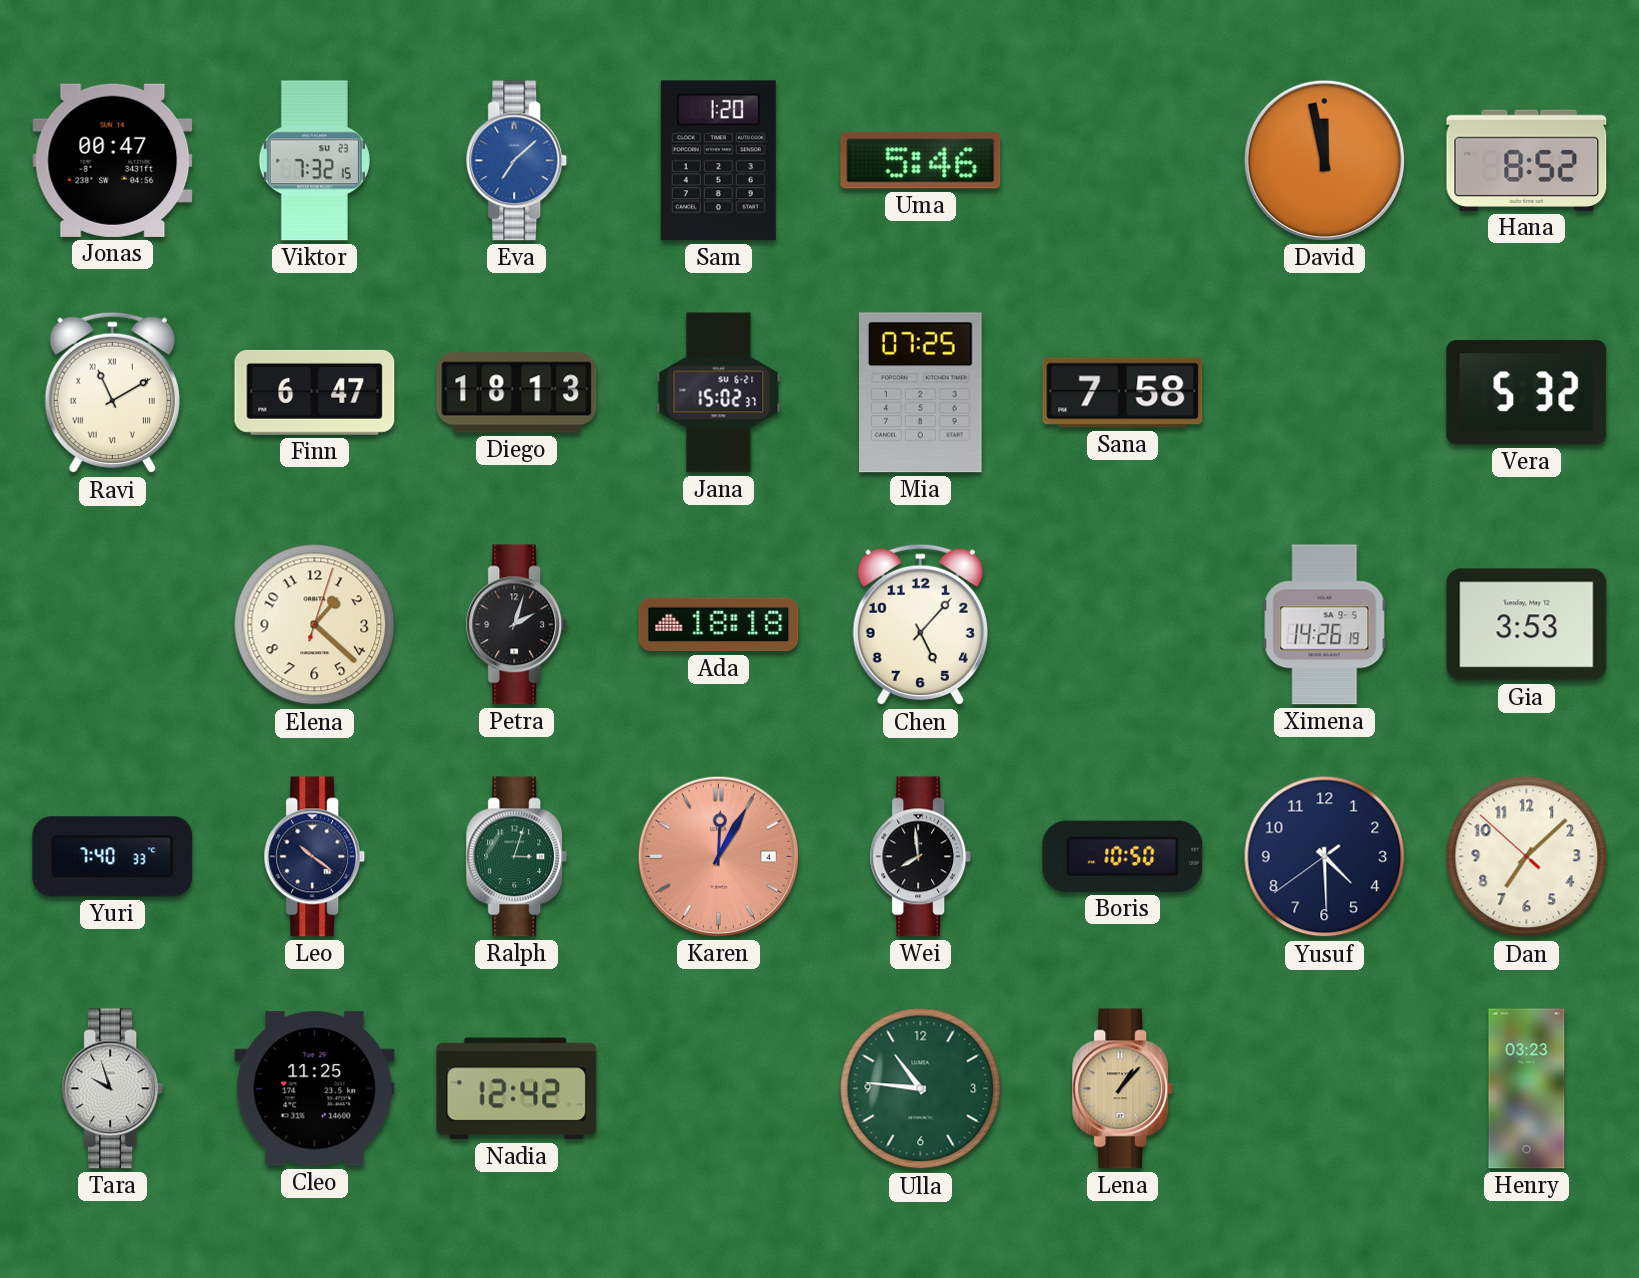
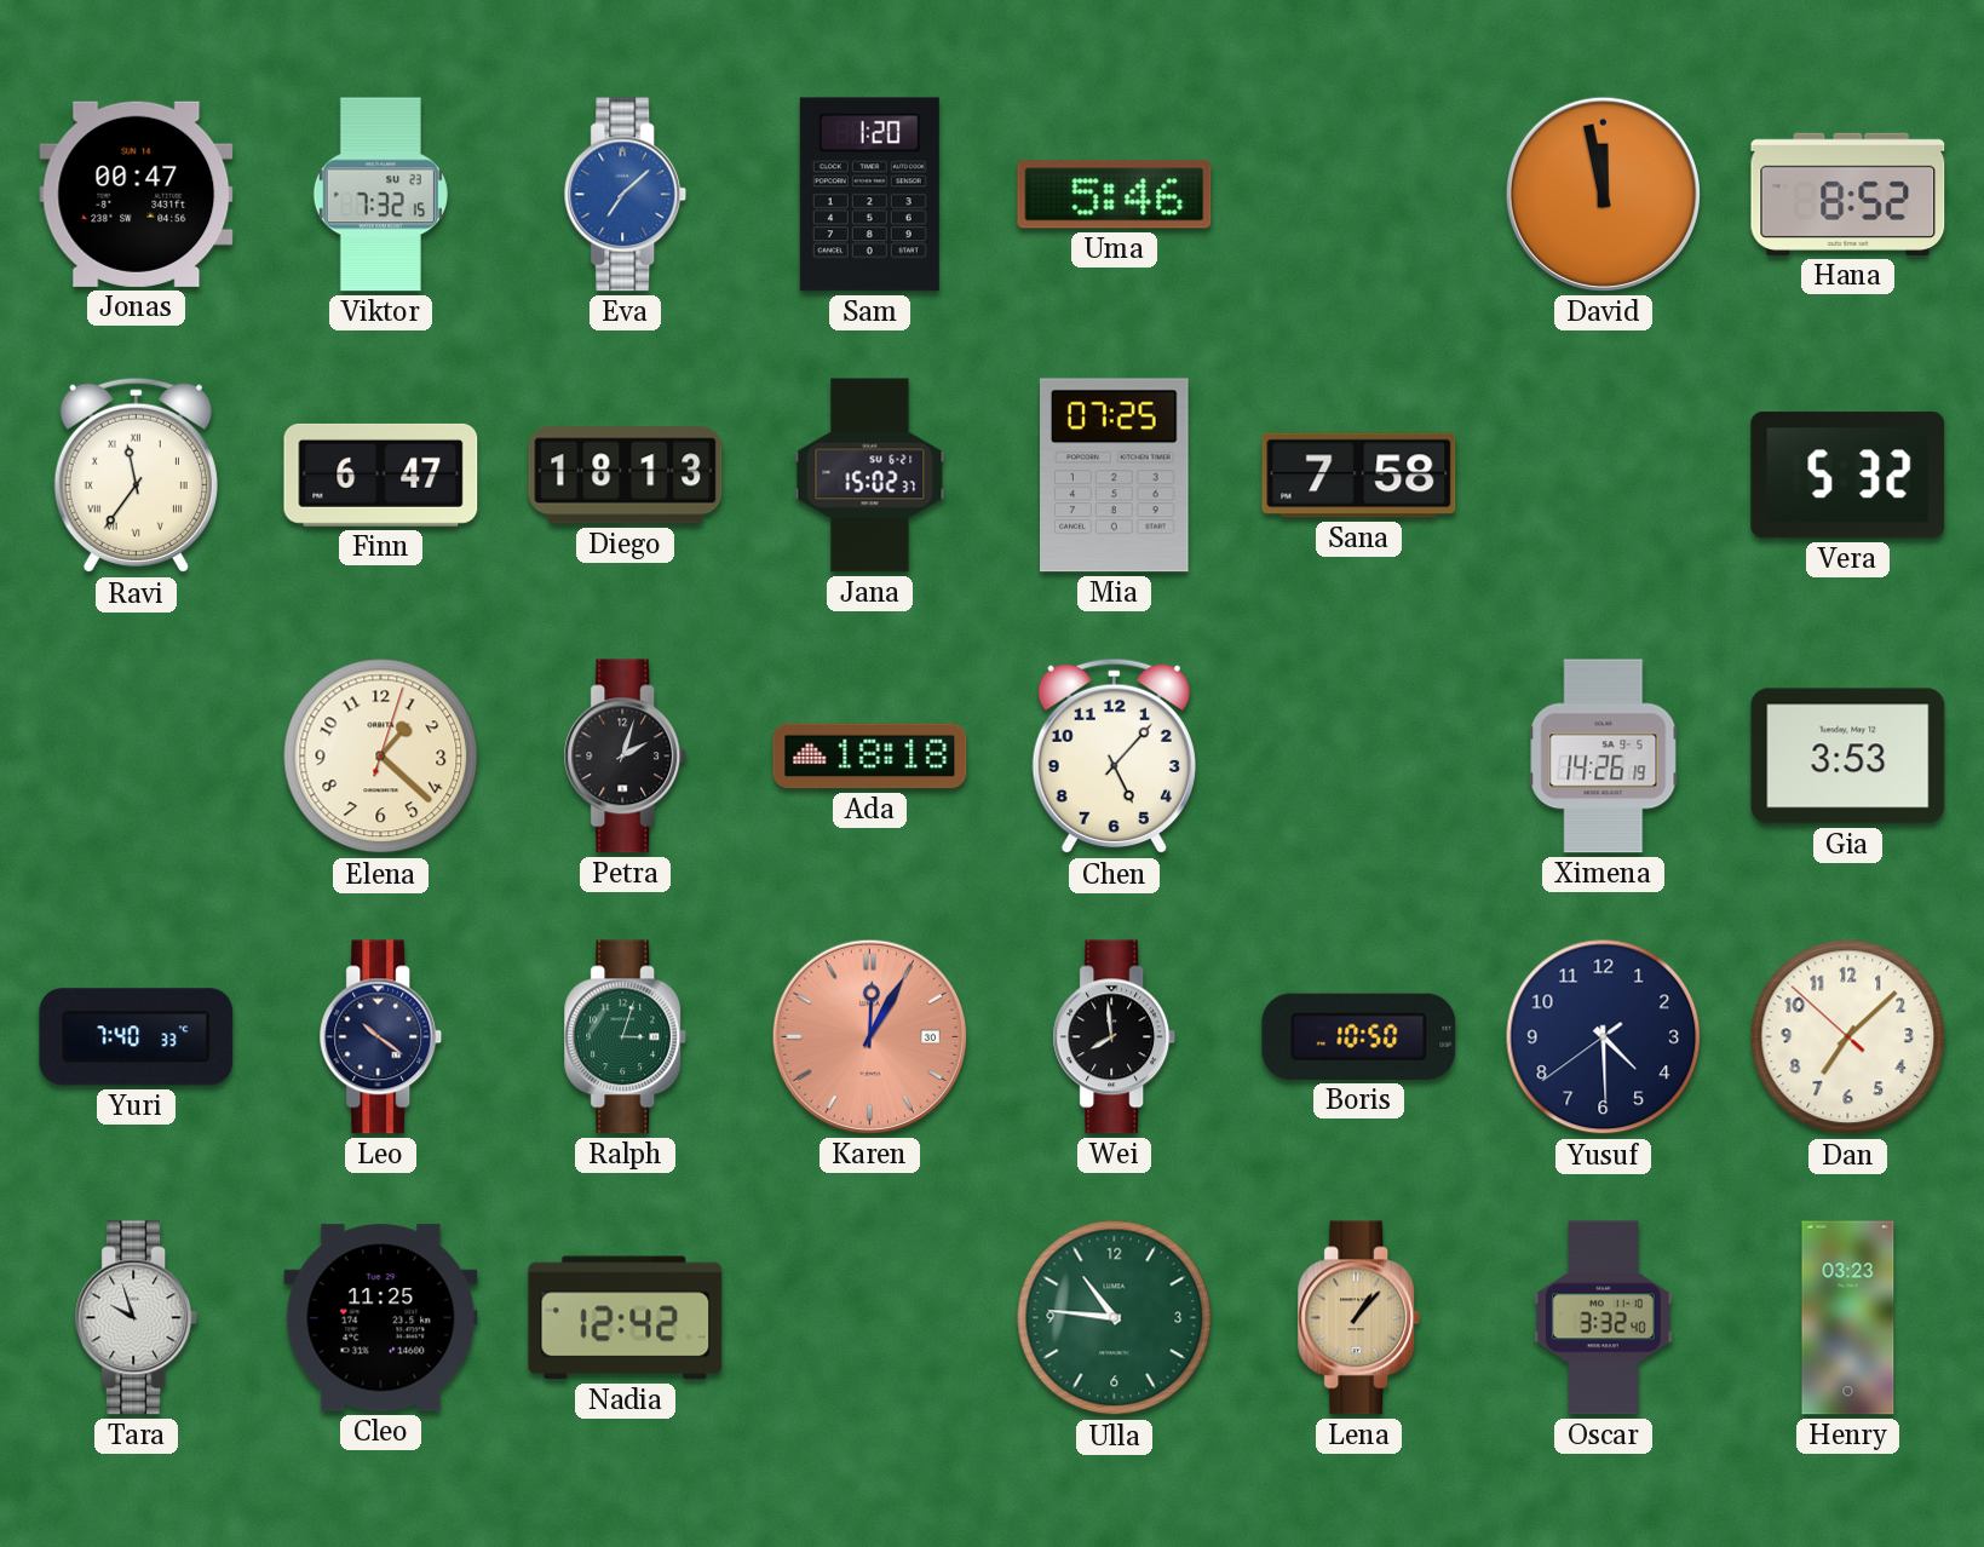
Ravi: 11:10 -> 11:36 (136, 476)
Karen date: 4 -> 30 (869, 1036)
Oscar: none -> 3:32 (1604, 1318)
